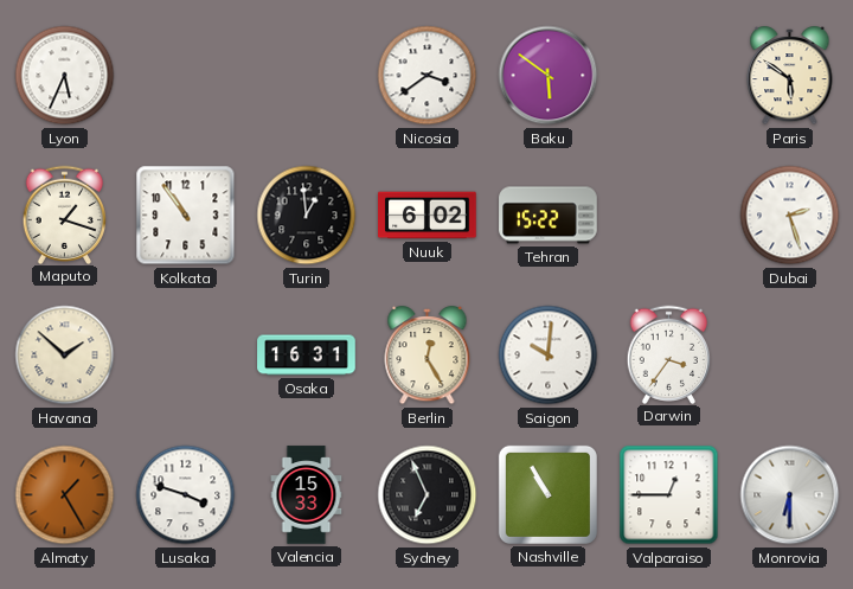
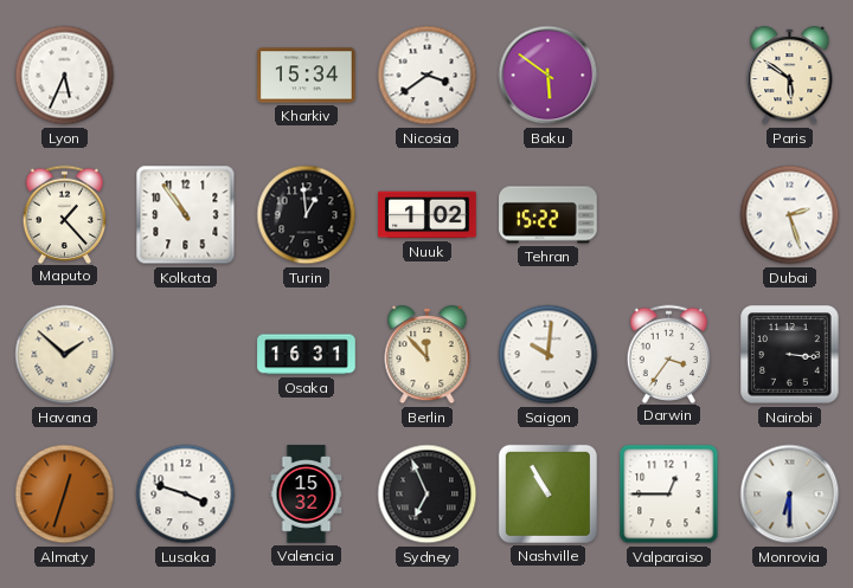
Kharkiv: none -> 15:34 (307, 76)
Maputo: 1:18 -> 1:23 (65, 214)
Nuuk: 6:02 -> 1:02 (428, 215)
Berlin: 12:25 -> 11:53 (428, 356)
Nairobi: none -> 3:16 (790, 355)
Almaty: 1:25 -> 12:33 (65, 495)
Valencia: 15:33 -> 15:32 (307, 495)
